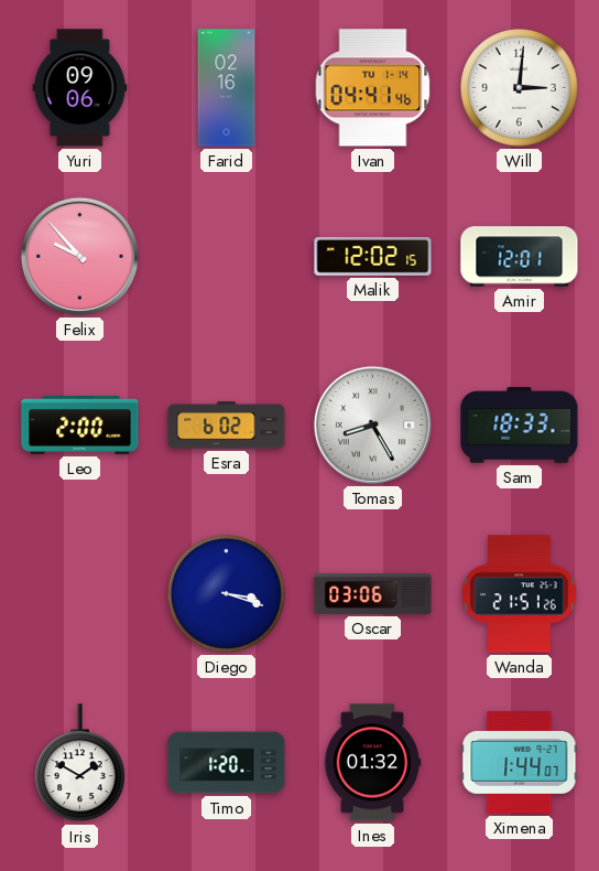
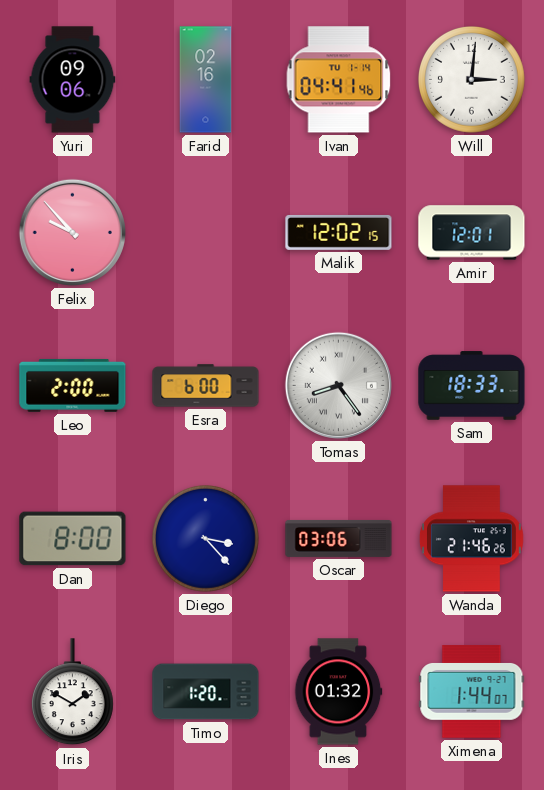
Esra: 6:02 -> 6:00 (206, 386)
Tomas: 8:25 -> 8:24 (338, 385)
Dan: none -> 8:00 (73, 539)
Diego: 3:18 -> 3:23 (206, 539)
Wanda: 21:51 -> 21:46 (471, 539)
